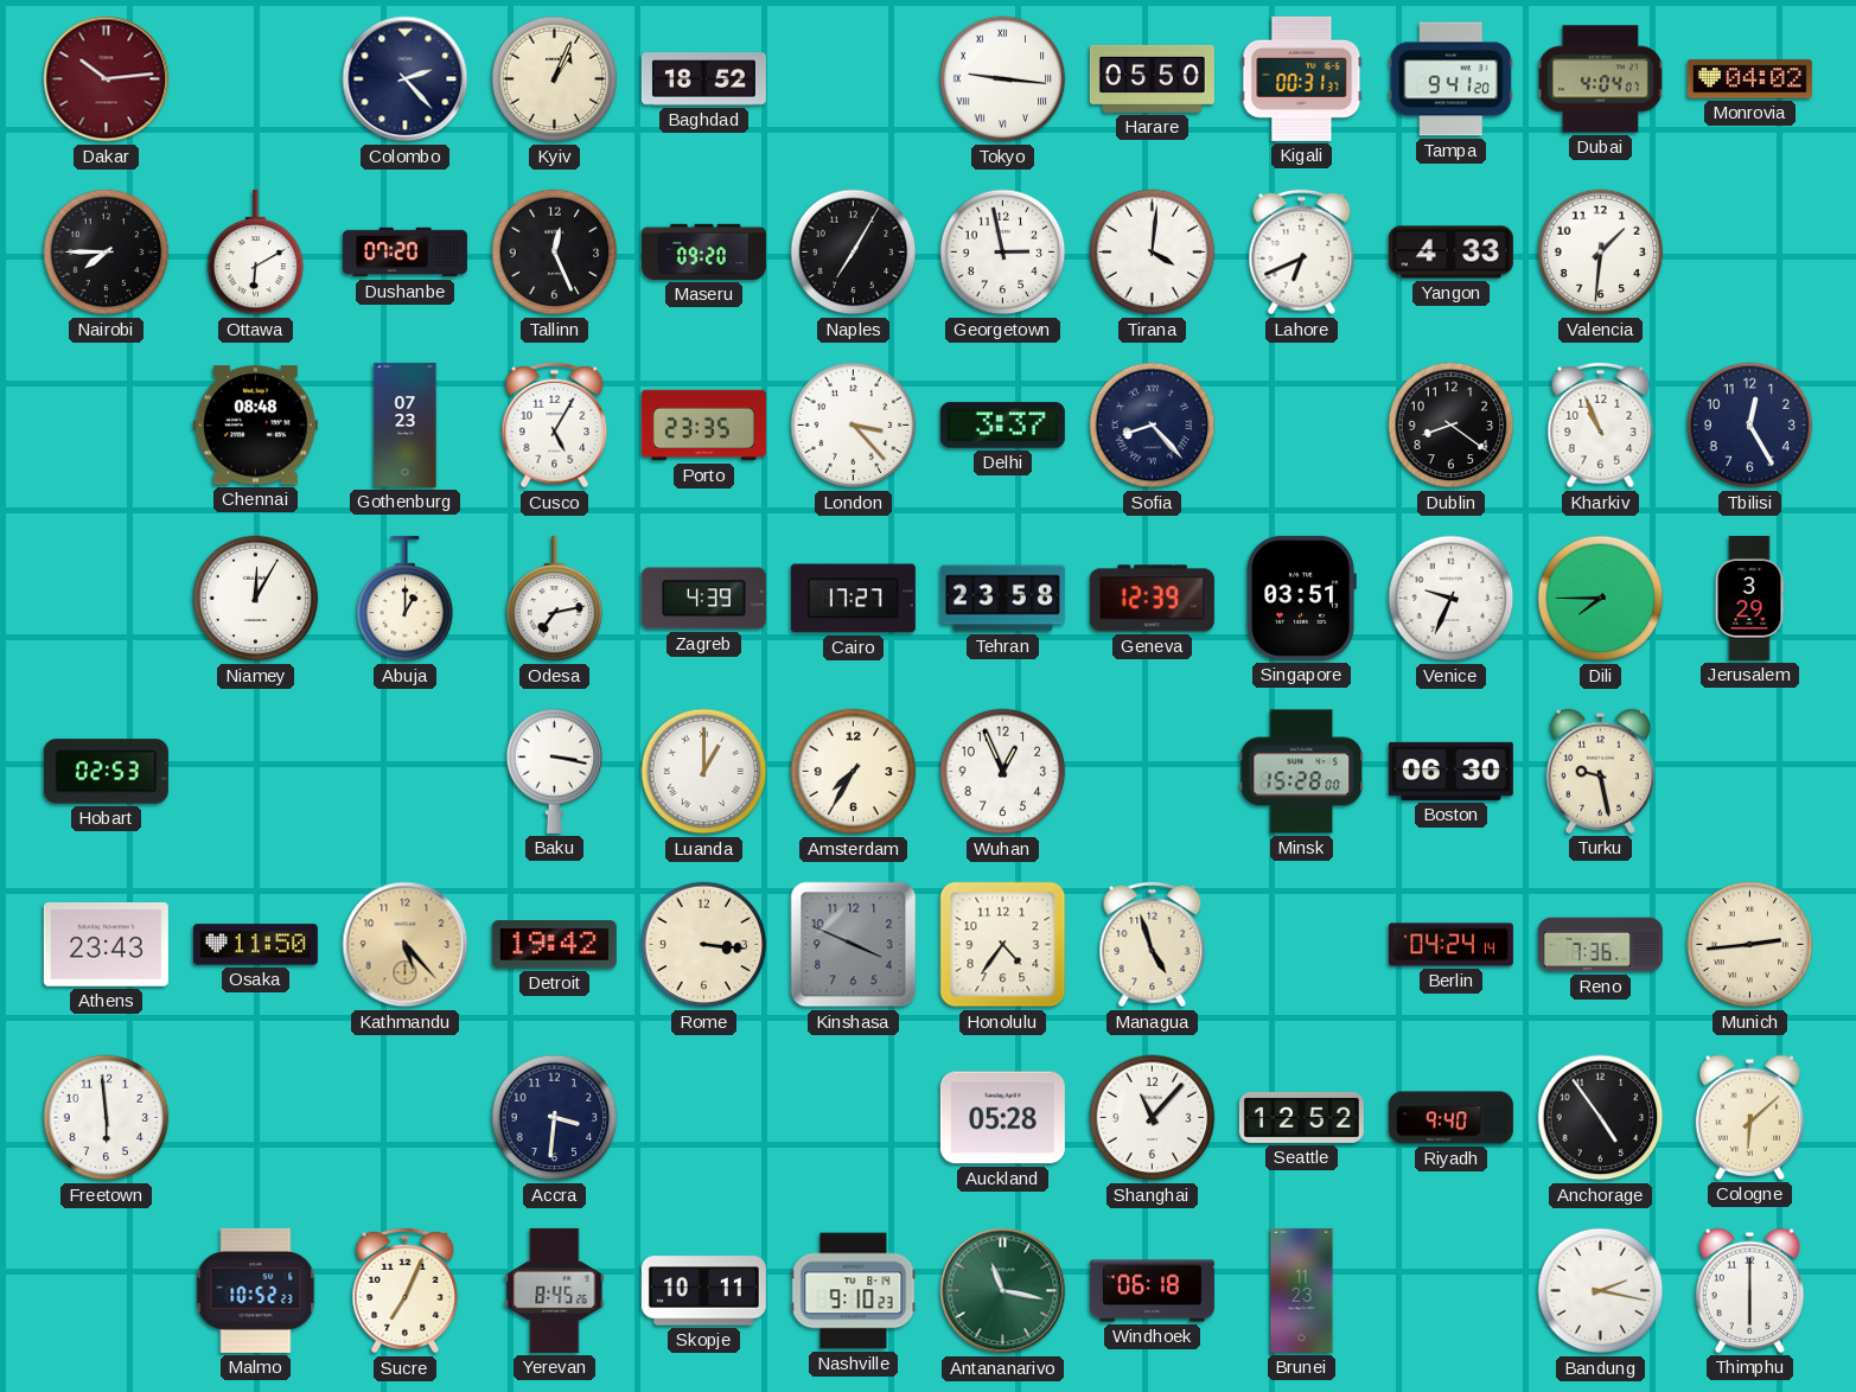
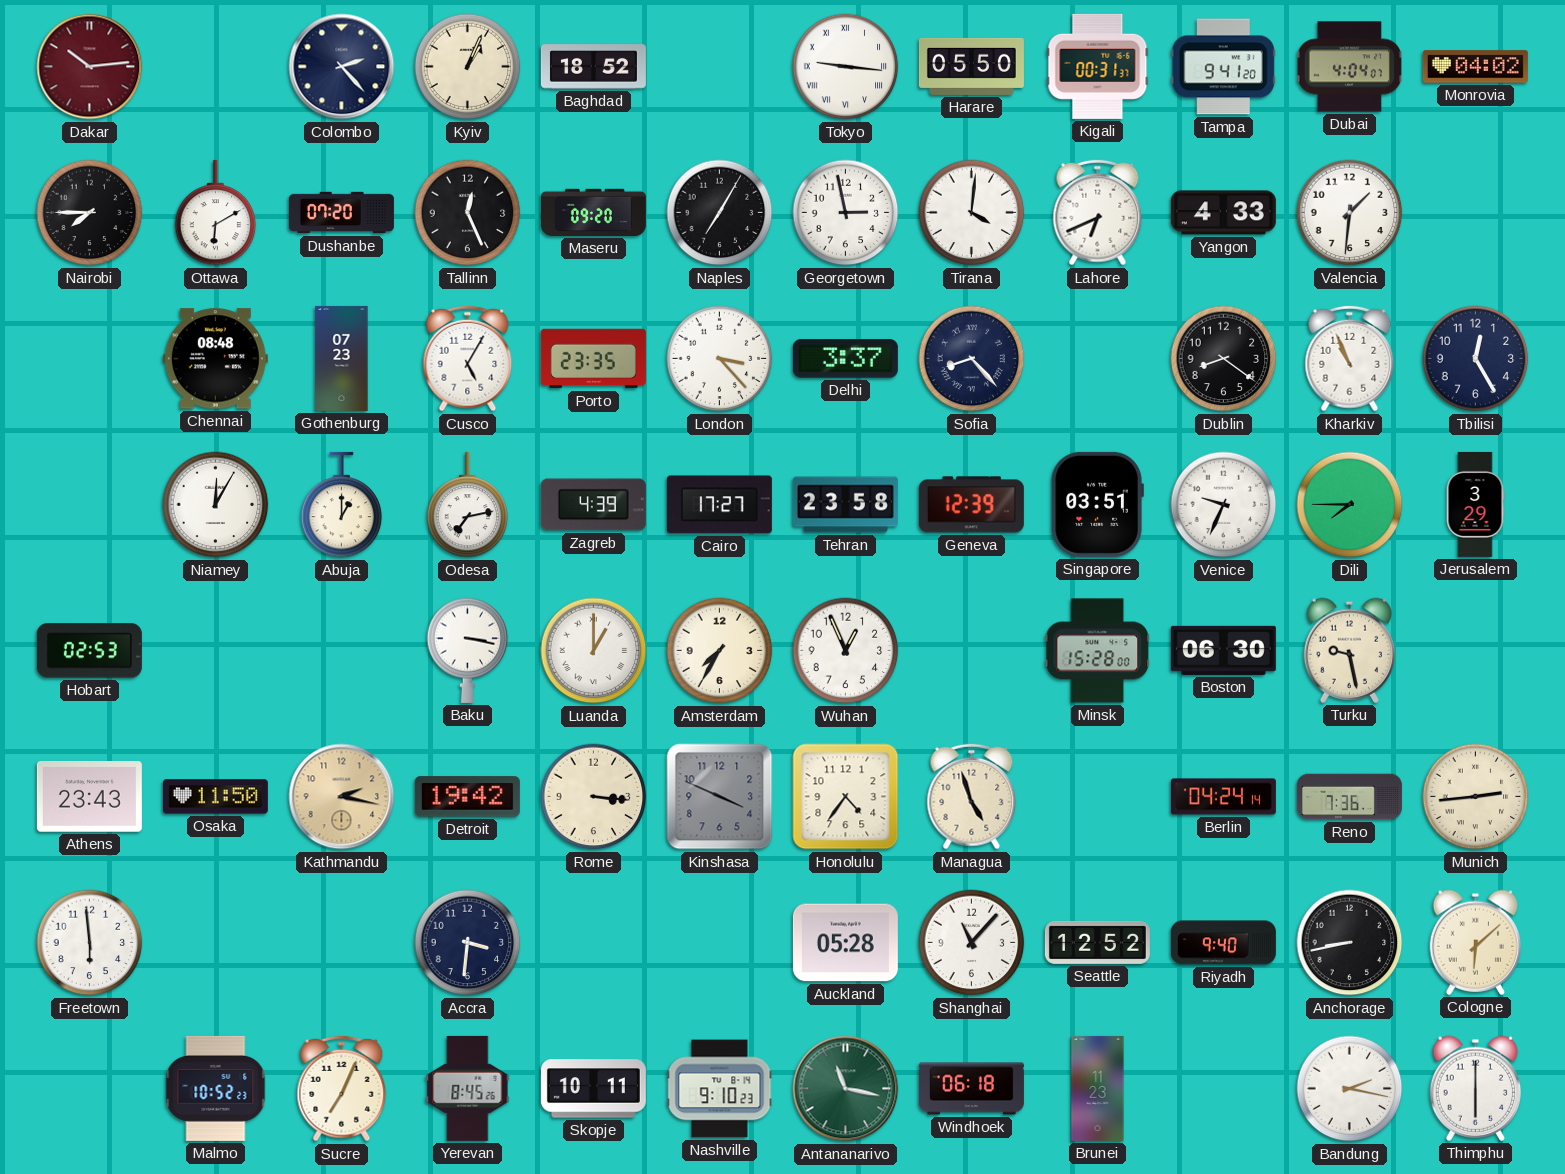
Kathmandu: 5:23 -> 2:17 (342, 797)
Anchorage: 4:54 -> 8:43 (1350, 943)
